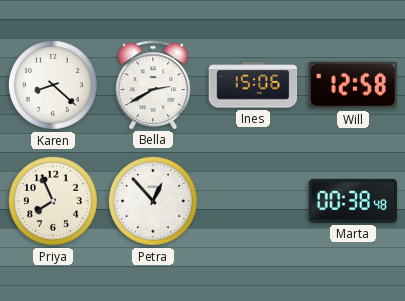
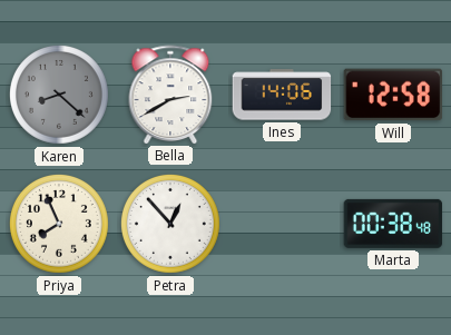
Karen dial: white -> grey (59, 95)
Ines: 15:06 -> 14:06 (282, 95)
